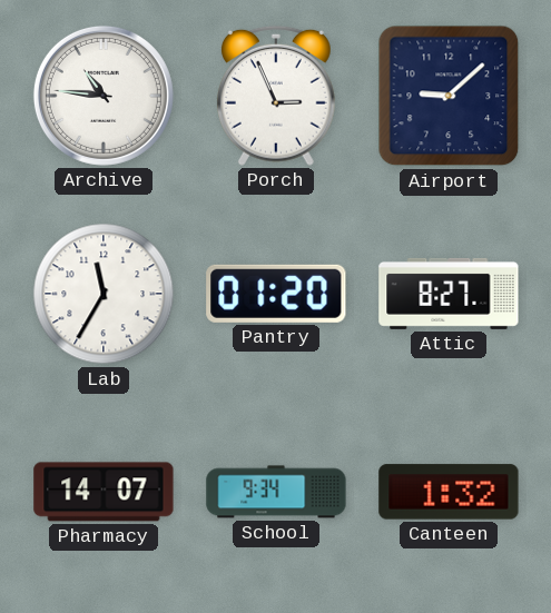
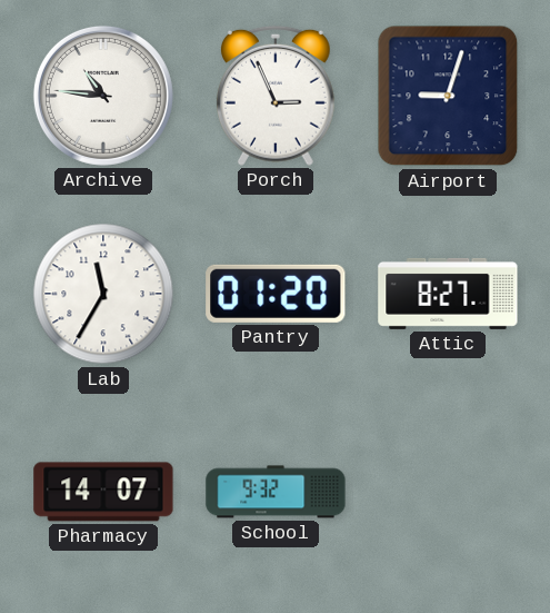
Airport: 9:08 -> 9:03 (448, 96)
School: 9:34 -> 9:32 (276, 492)
Canteen: 1:32 -> none (449, 492)
